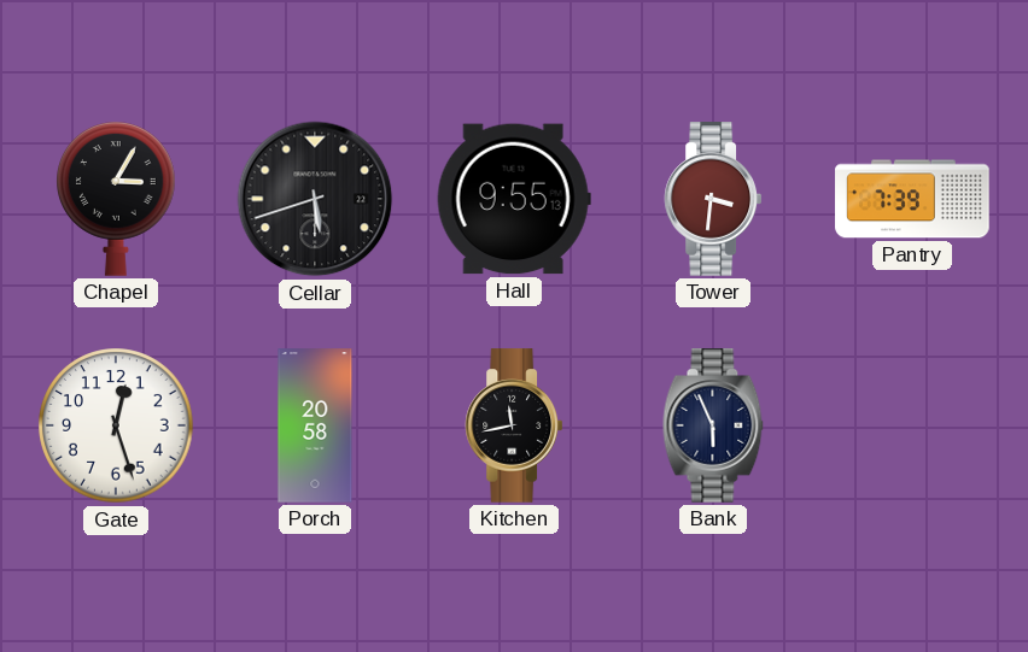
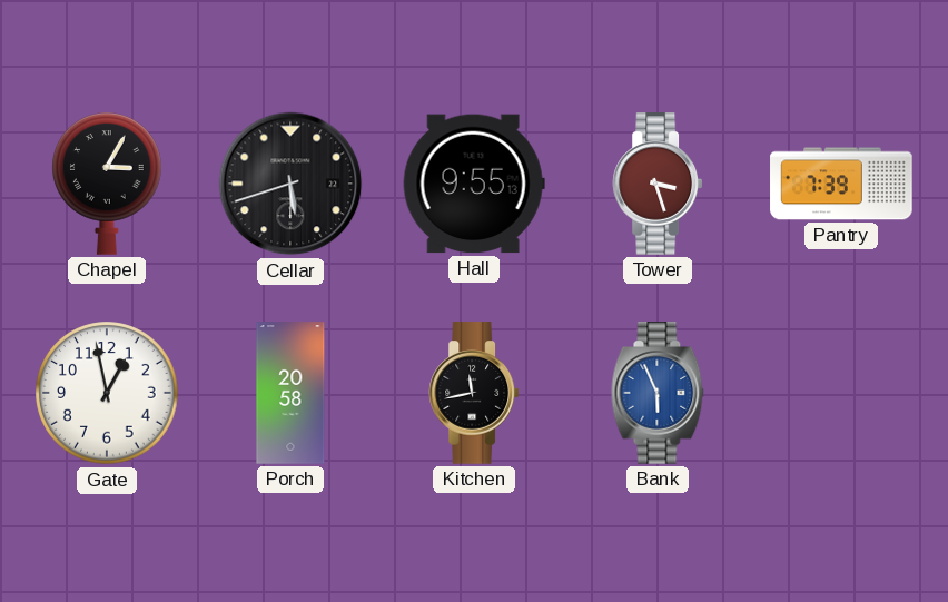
Tower: 3:31 -> 3:27 (658, 184)
Gate: 12:27 -> 12:58 (107, 393)
Bank dial: navy -> blue (658, 393)
